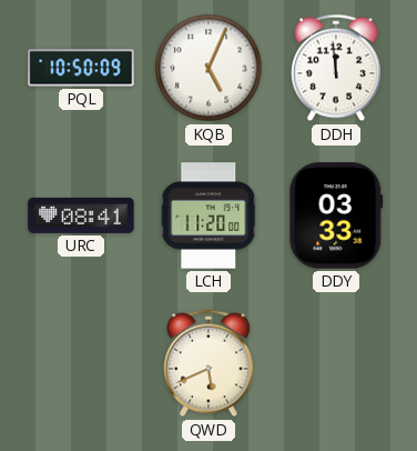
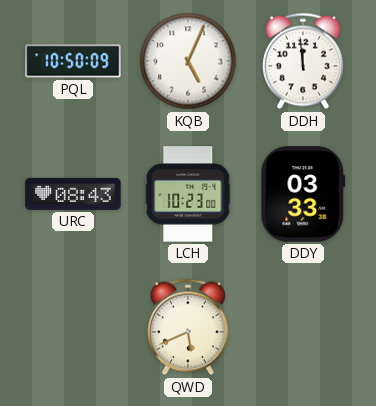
URC: 08:41 -> 08:43 (73, 194)
LCH: 11:20 -> 10:23 (188, 194)
